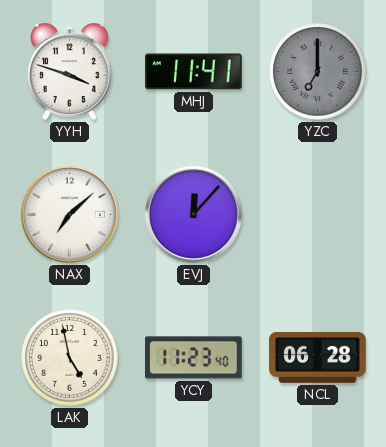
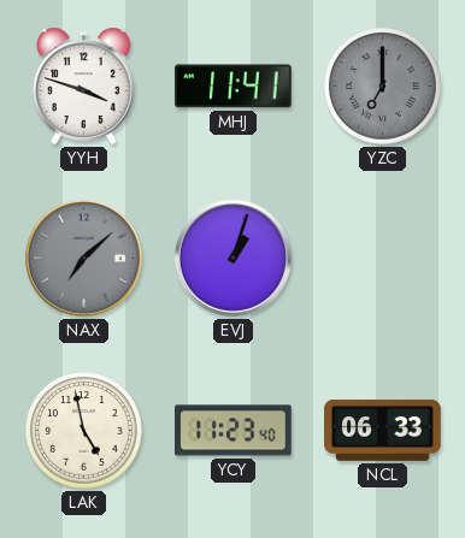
NAX dial: white -> grey (83, 258)
EVJ: 12:07 -> 1:03 (232, 258)
NCL: 06:28 -> 06:33 (383, 430)
